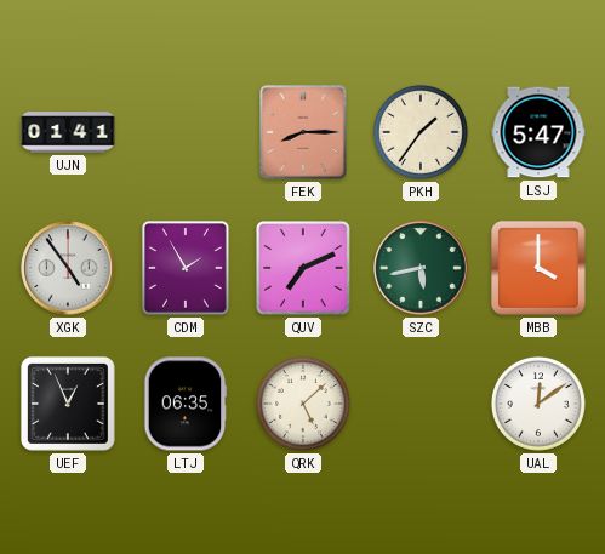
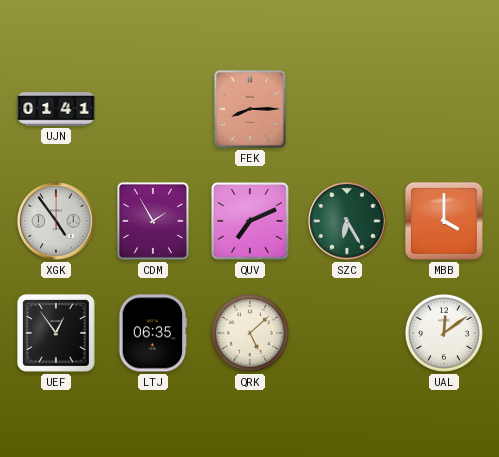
PKH: 1:36 -> none (421, 132)
LSJ: 5:47 -> none (538, 132)
SZC: 5:43 -> 6:25 (347, 221)
UEF: 12:56 -> 12:54 (56, 333)
